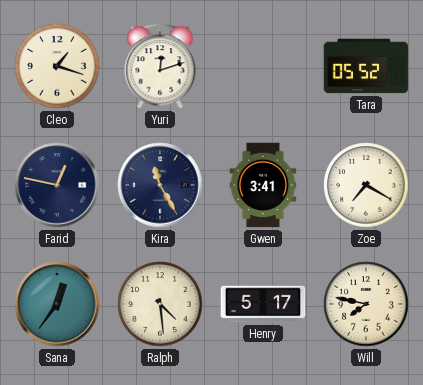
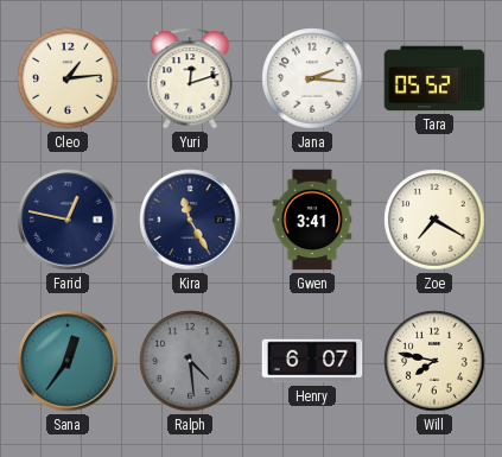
Cleo: 1:18 -> 1:14 (68, 78)
Jana: none -> 2:16 (312, 78)
Ralph dial: cream -> grey (190, 361)
Henry: 5:17 -> 6:07 (312, 361)
